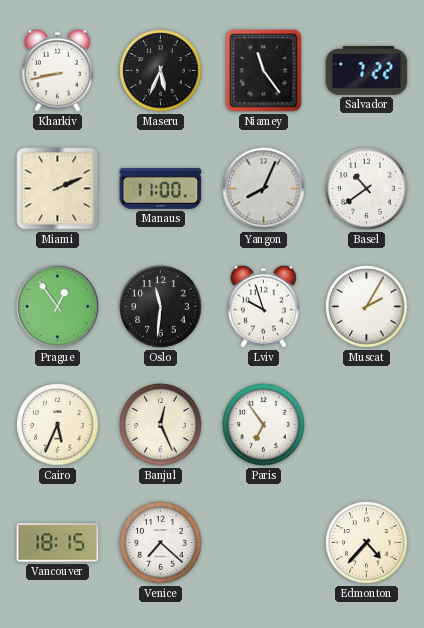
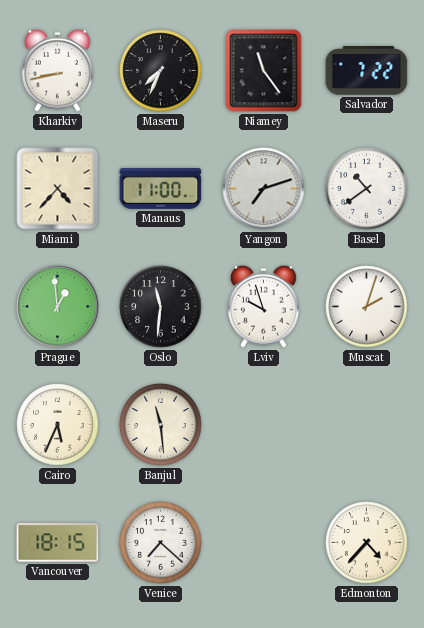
Maseru: 5:34 -> 7:34 (161, 71)
Miami: 2:11 -> 4:37 (58, 189)
Yangon: 8:04 -> 7:12 (264, 189)
Prague: 12:54 -> 12:59 (58, 307)
Muscat: 2:05 -> 2:03 (367, 307)
Banjul: 12:26 -> 11:29 (161, 425)
Paris: 6:54 -> none (264, 425)
